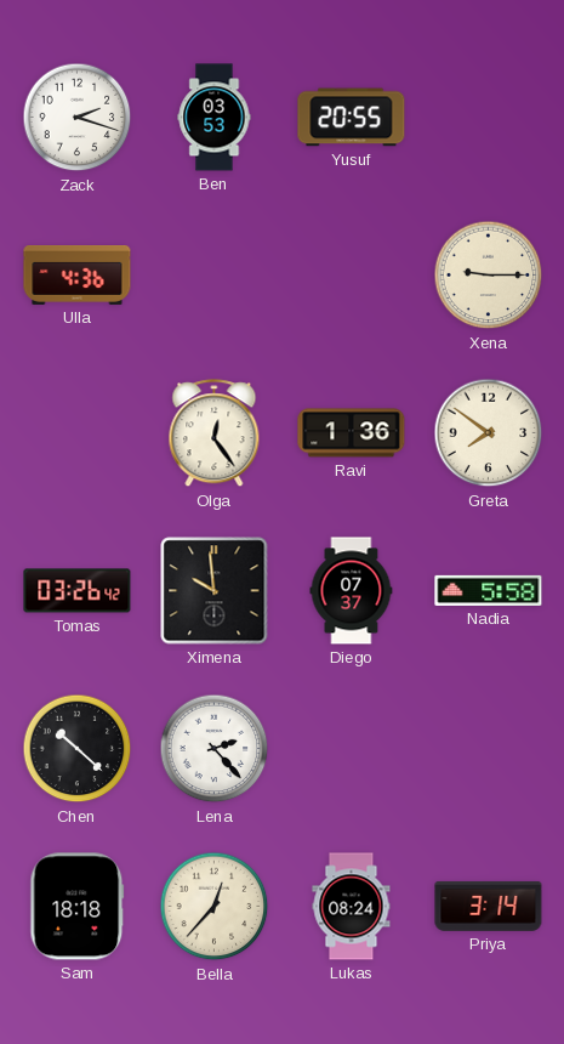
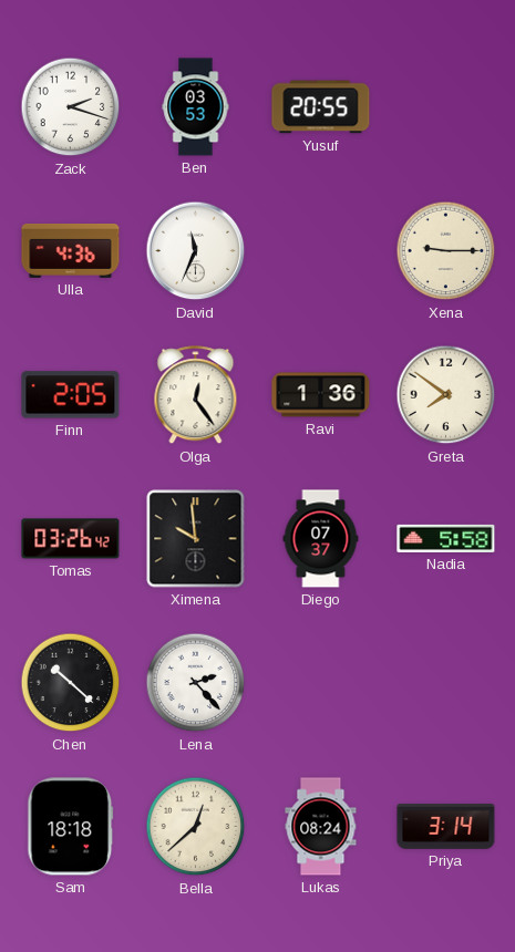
David: none -> 11:34 (196, 251)
Finn: none -> 2:05 (71, 395)
Bella: 12:37 -> 12:38 (196, 827)
